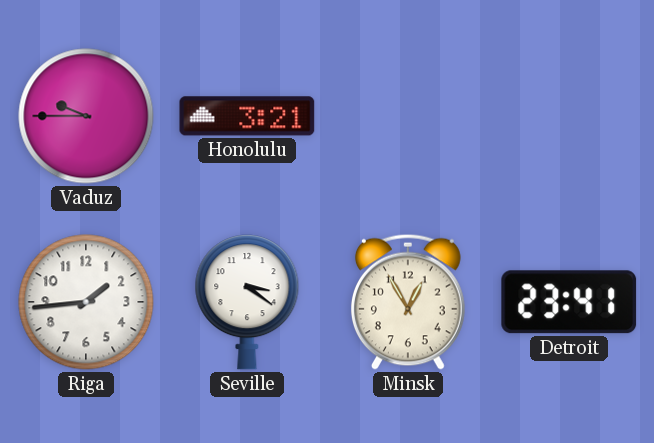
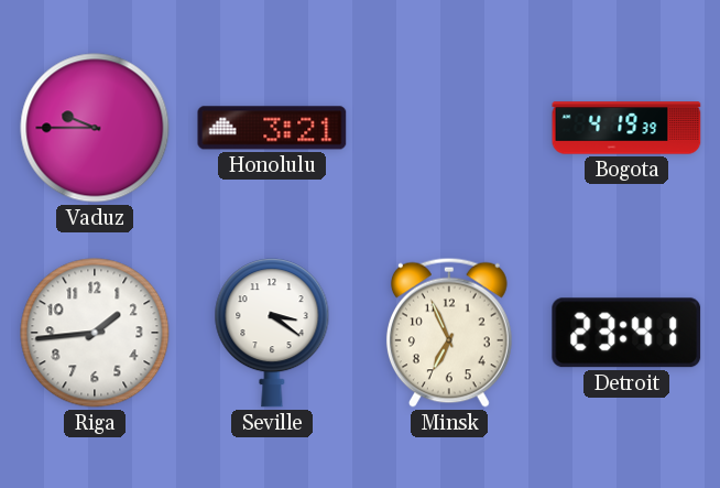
Bogota: none -> 4:19 (626, 128)
Minsk: 12:55 -> 6:56 (449, 333)
